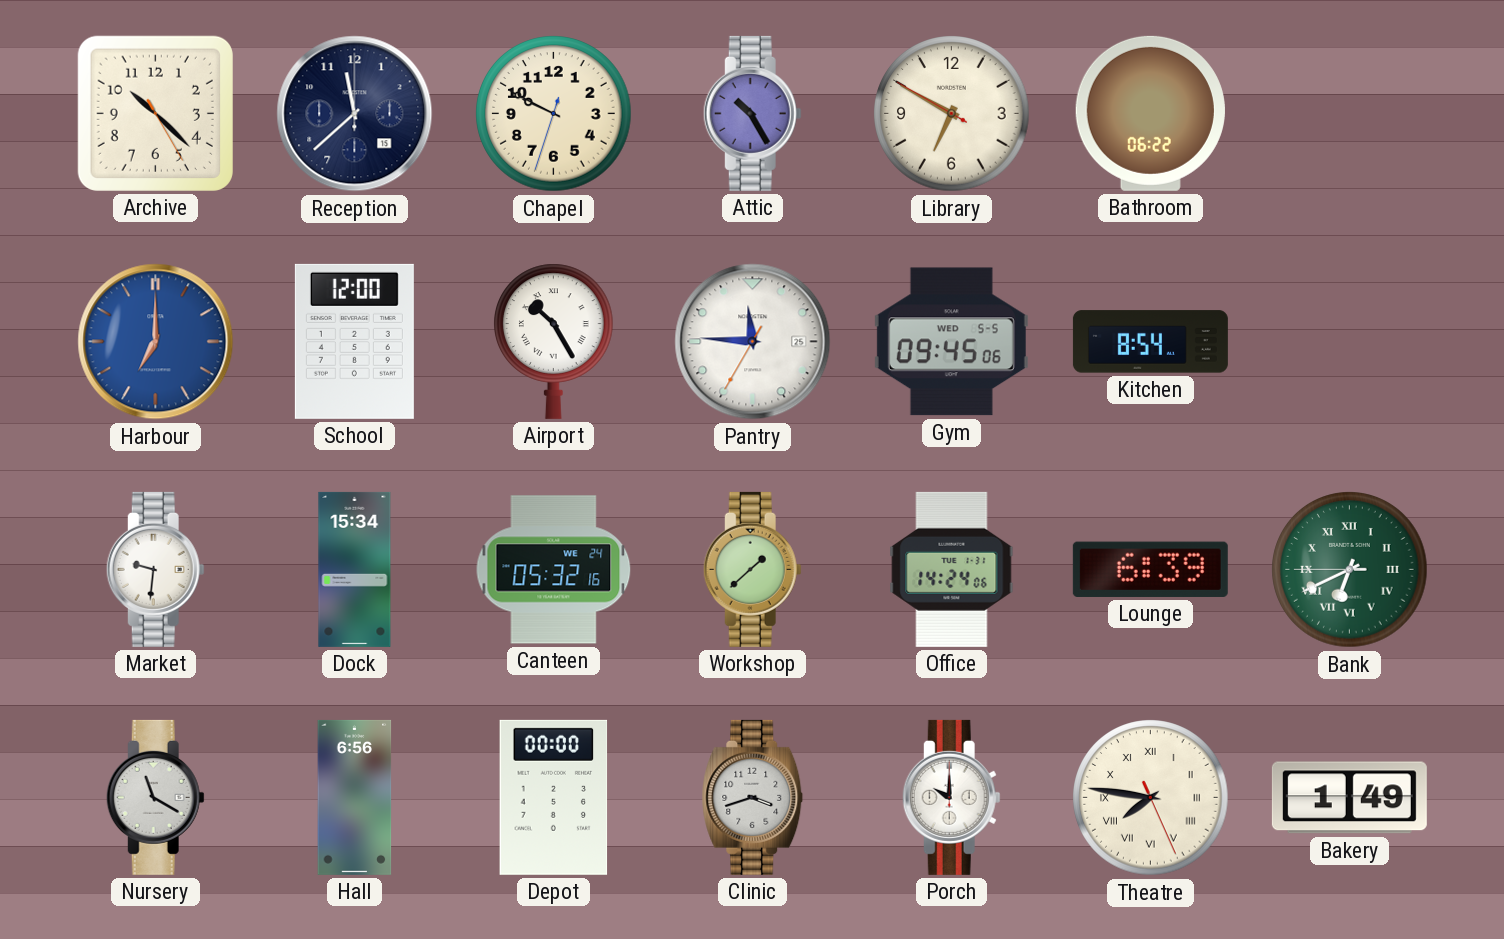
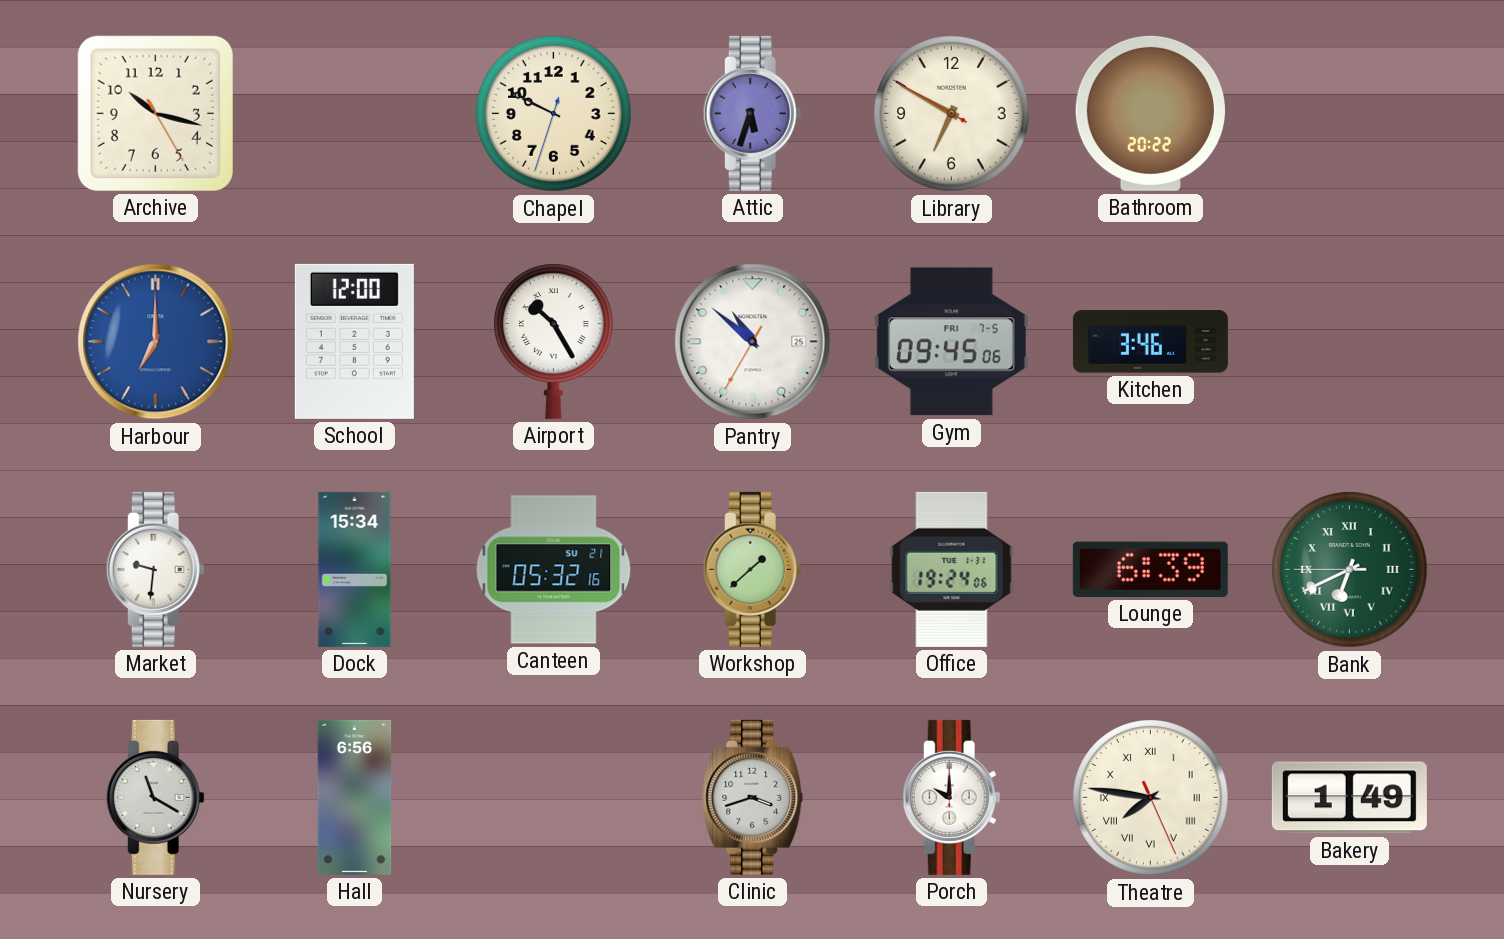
Archive: 10:22 -> 10:17 (155, 113)
Reception: 11:38 -> none (355, 114)
Attic: 10:25 -> 5:33 (752, 113)
Bathroom: 06:22 -> 20:22 (1150, 113)
Pantry: 11:45 -> 10:51 (753, 342)
Gym date: WED 5-5 -> FRI 7-5 (951, 342)
Kitchen: 8:54 -> 3:46 (1150, 342)
Canteen date: WE 24 -> SU 21 (554, 570)
Office: 14:24 -> 19:24 (952, 569)
Depot: 00:00 -> none (554, 797)
